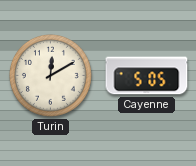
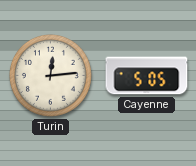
Turin: 12:10 -> 12:14 (50, 75)
